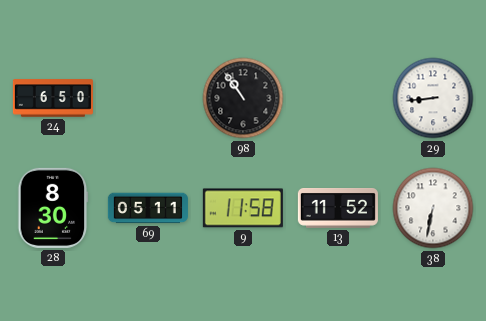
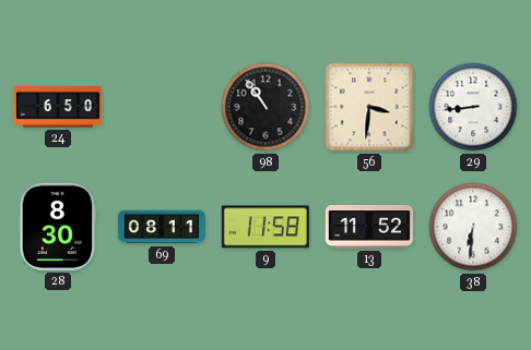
56: none -> 3:31 (369, 107)
69: 05:11 -> 08:11 (162, 227)
38: 6:32 -> 6:31 (473, 227)
